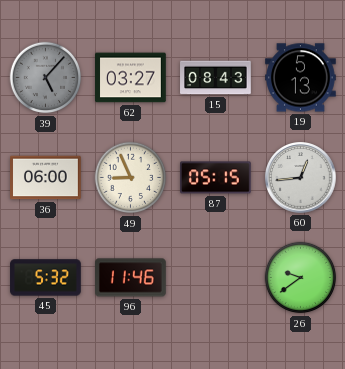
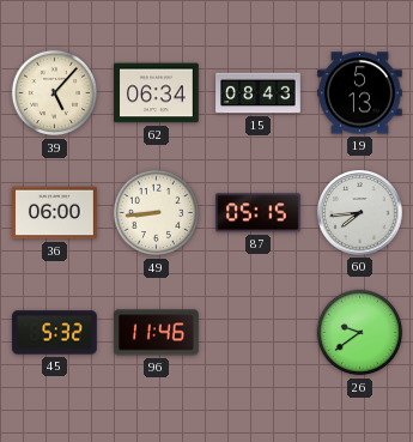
39 dial: grey -> cream (55, 93)
62: 03:27 -> 06:34 (157, 93)
49: 8:56 -> 8:44 (157, 213)
60: 12:44 -> 7:44 (360, 213)
